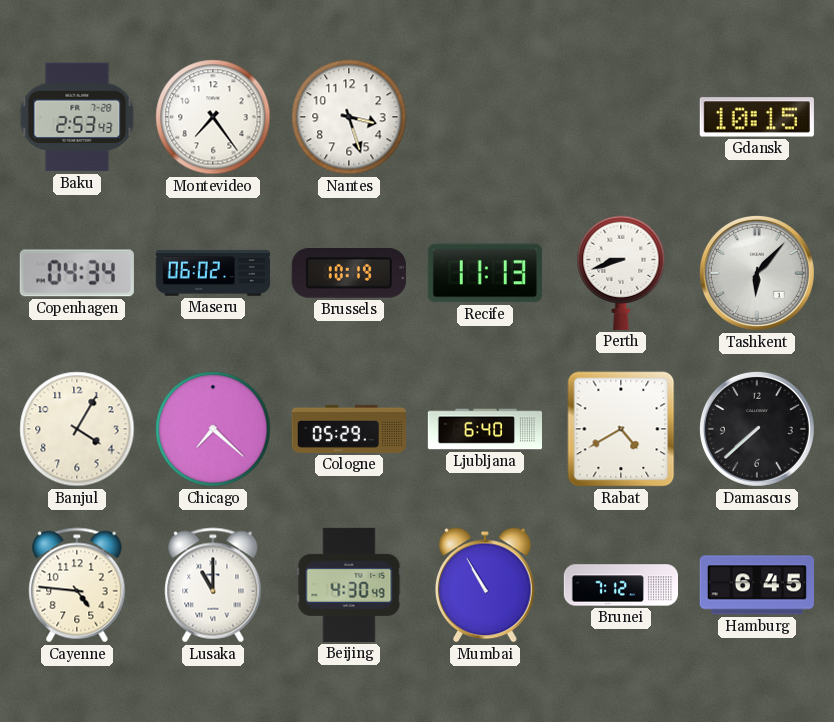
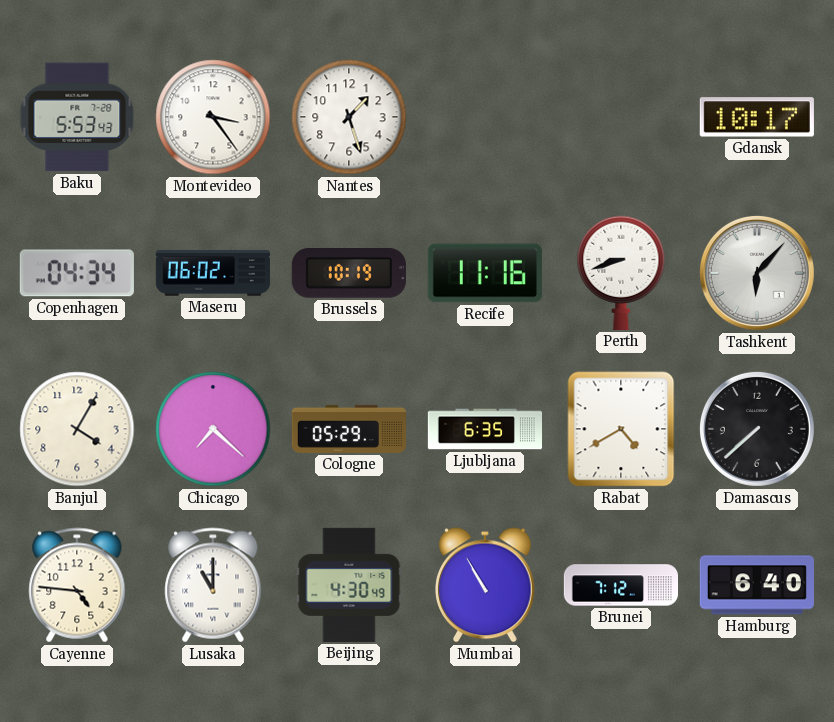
Baku: 2:53 -> 5:53 (77, 117)
Montevideo: 7:24 -> 3:24 (213, 117)
Nantes: 3:27 -> 1:27 (349, 117)
Gdansk: 10:15 -> 10:17 (757, 117)
Recife: 11:13 -> 11:16 (485, 273)
Ljubljana: 6:40 -> 6:35 (485, 429)
Hamburg: 6:45 -> 6:40 (757, 585)
